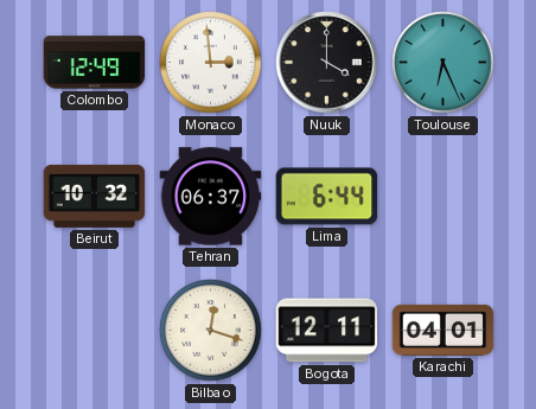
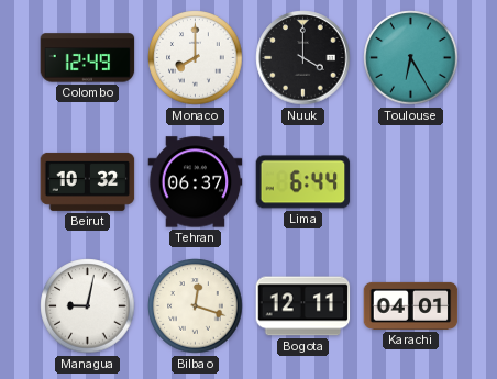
Monaco: 2:59 -> 8:00 (196, 58)
Toulouse: 6:26 -> 6:25 (411, 58)
Managua: none -> 9:02 (88, 306)
